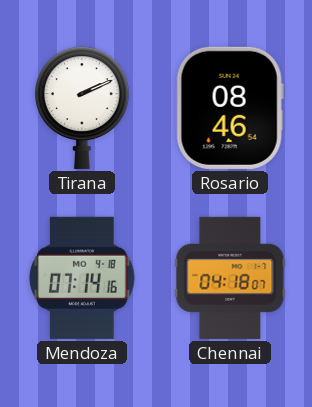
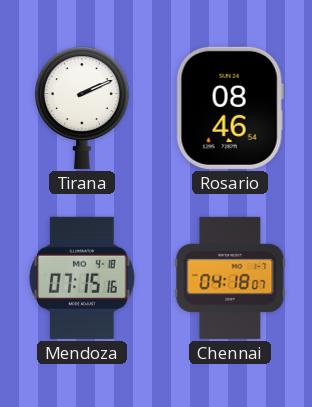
Mendoza: 07:14 -> 07:15 (83, 278)
